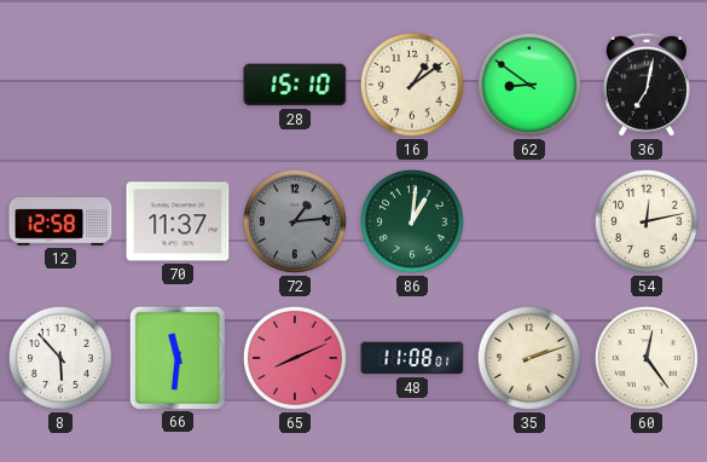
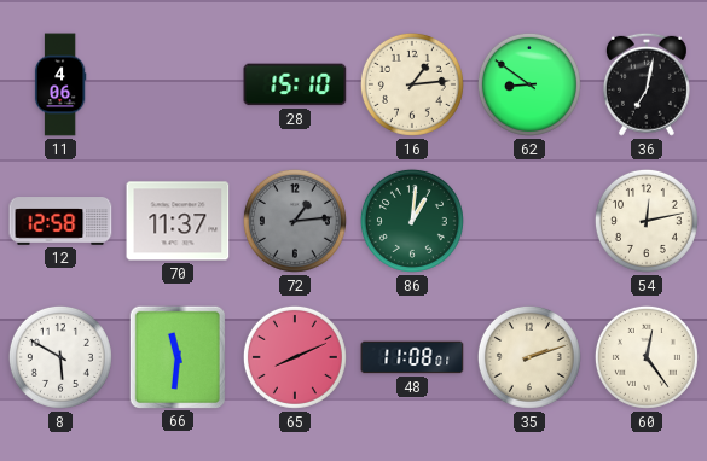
11: none -> 4:06 (60, 84)
16: 1:09 -> 1:14 (412, 84)
8: 5:53 -> 5:50 (60, 357)
